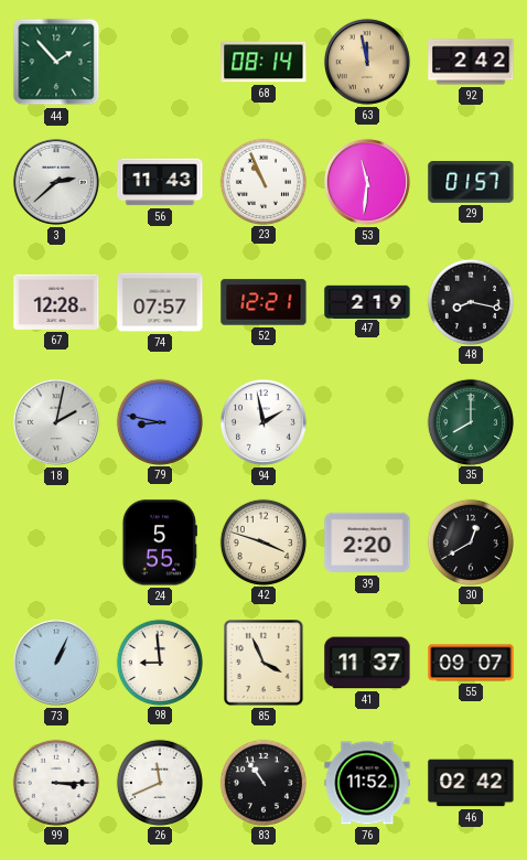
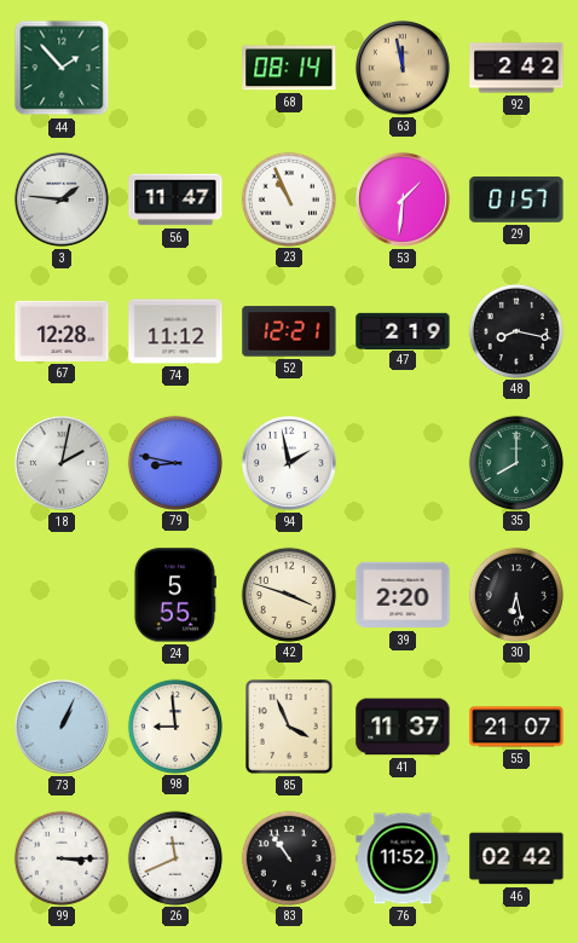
3: 2:38 -> 1:46 (62, 199)
56: 11:43 -> 11:47 (175, 199)
53: 11:31 -> 1:31 (403, 199)
74: 07:57 -> 11:12 (175, 331)
30: 12:40 -> 6:28 (515, 594)
55: 09:07 -> 21:07 (516, 727)
